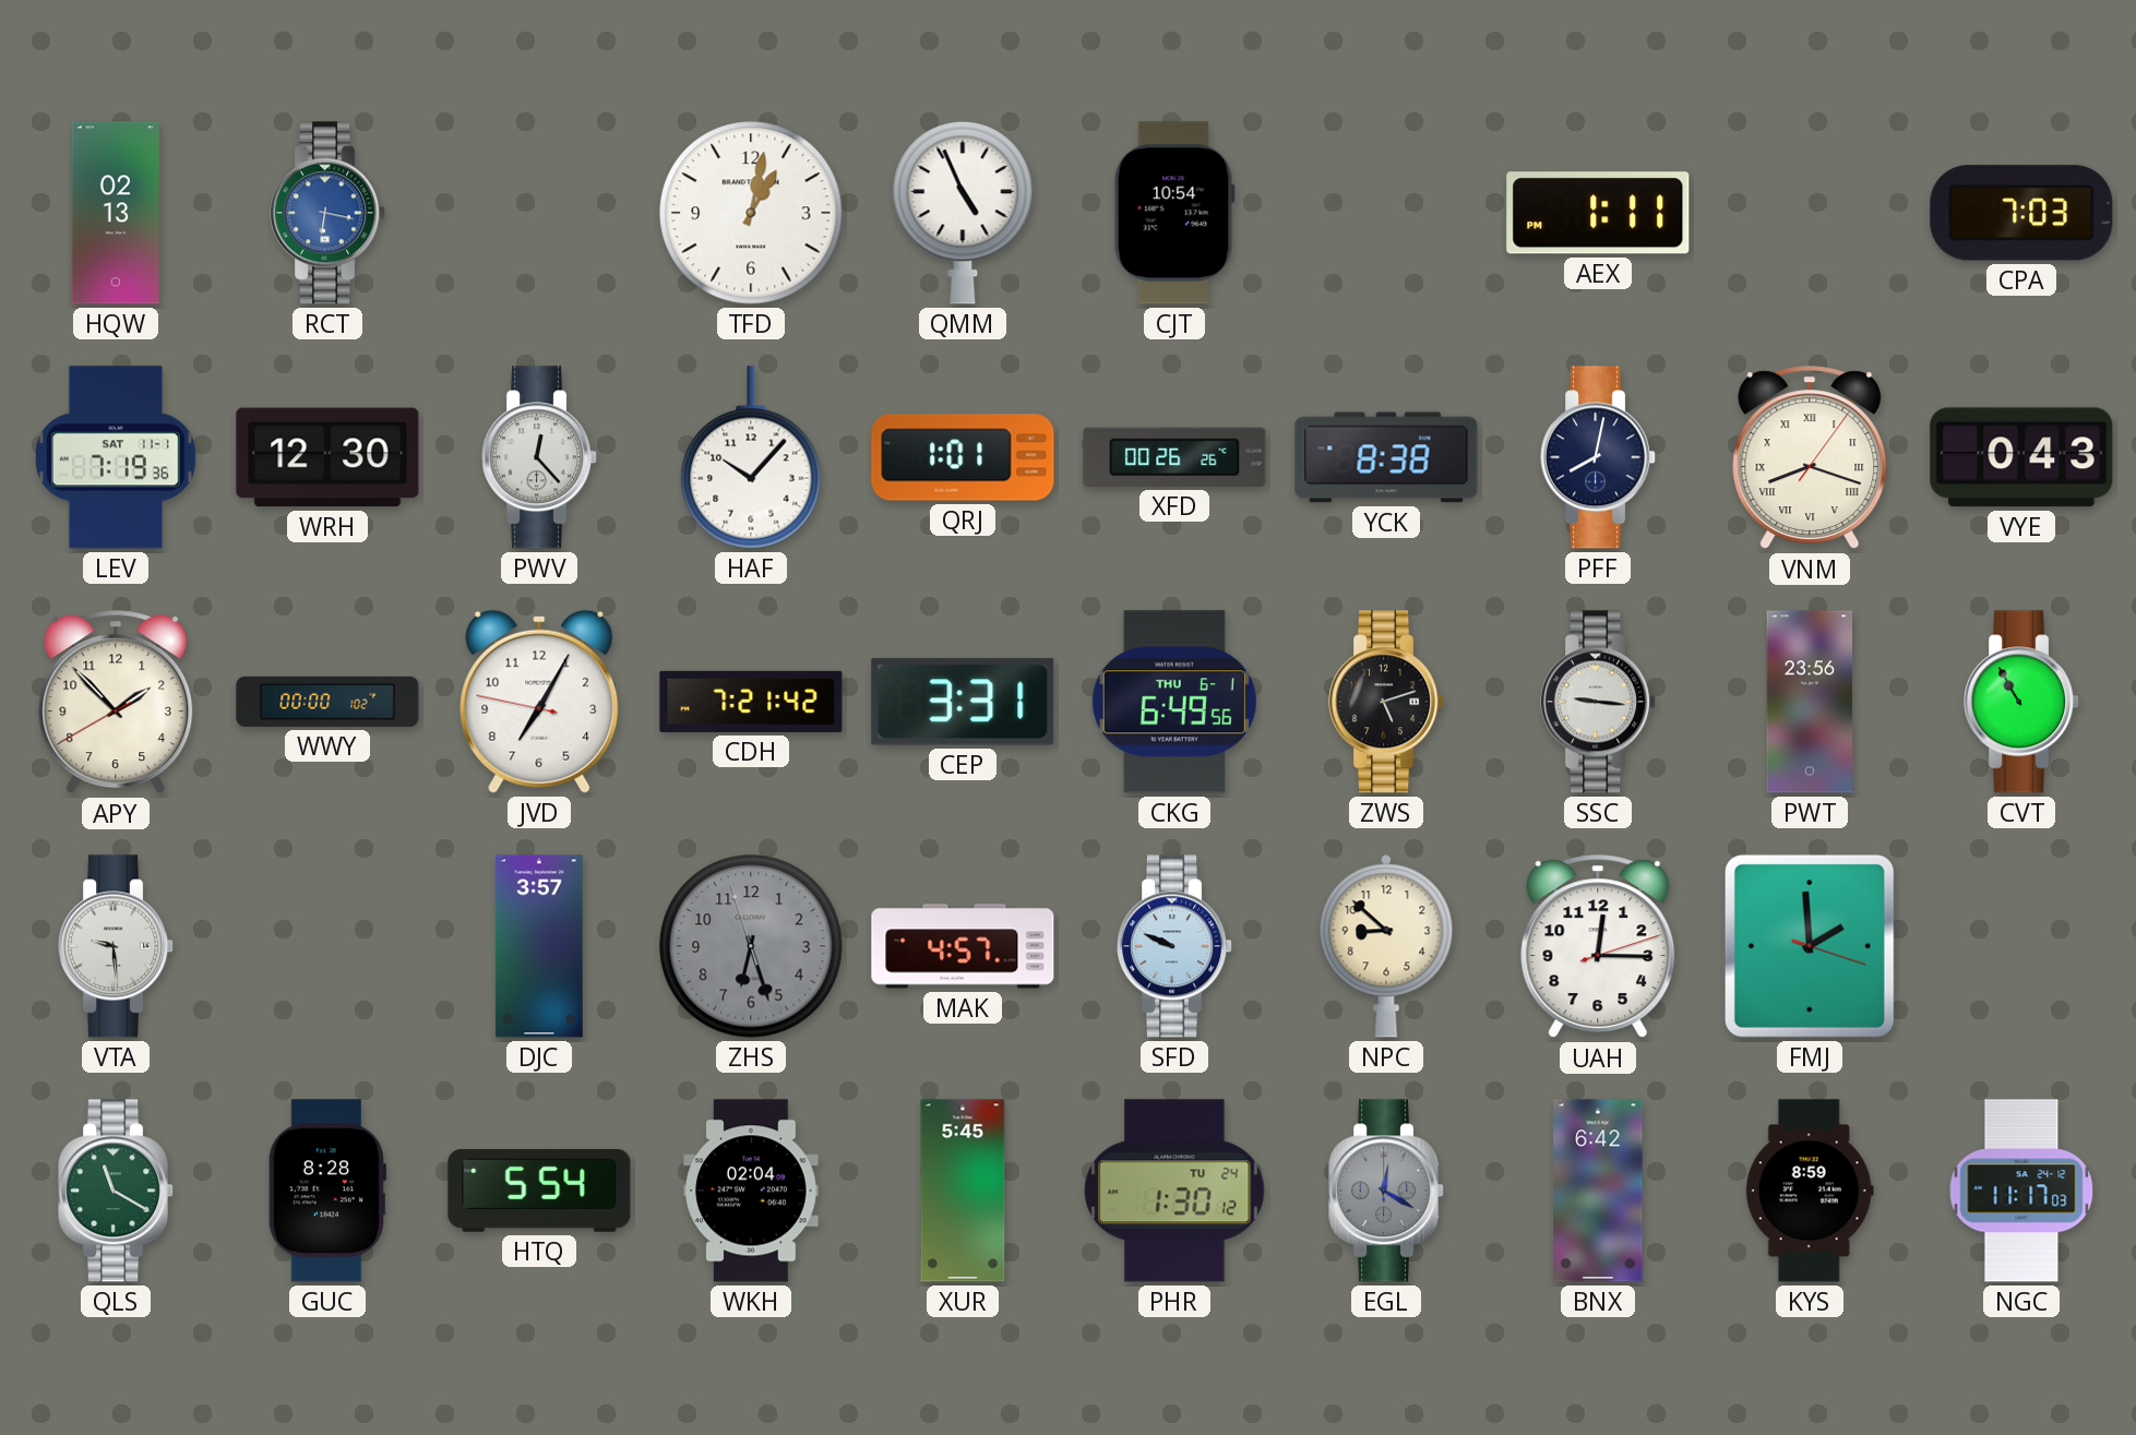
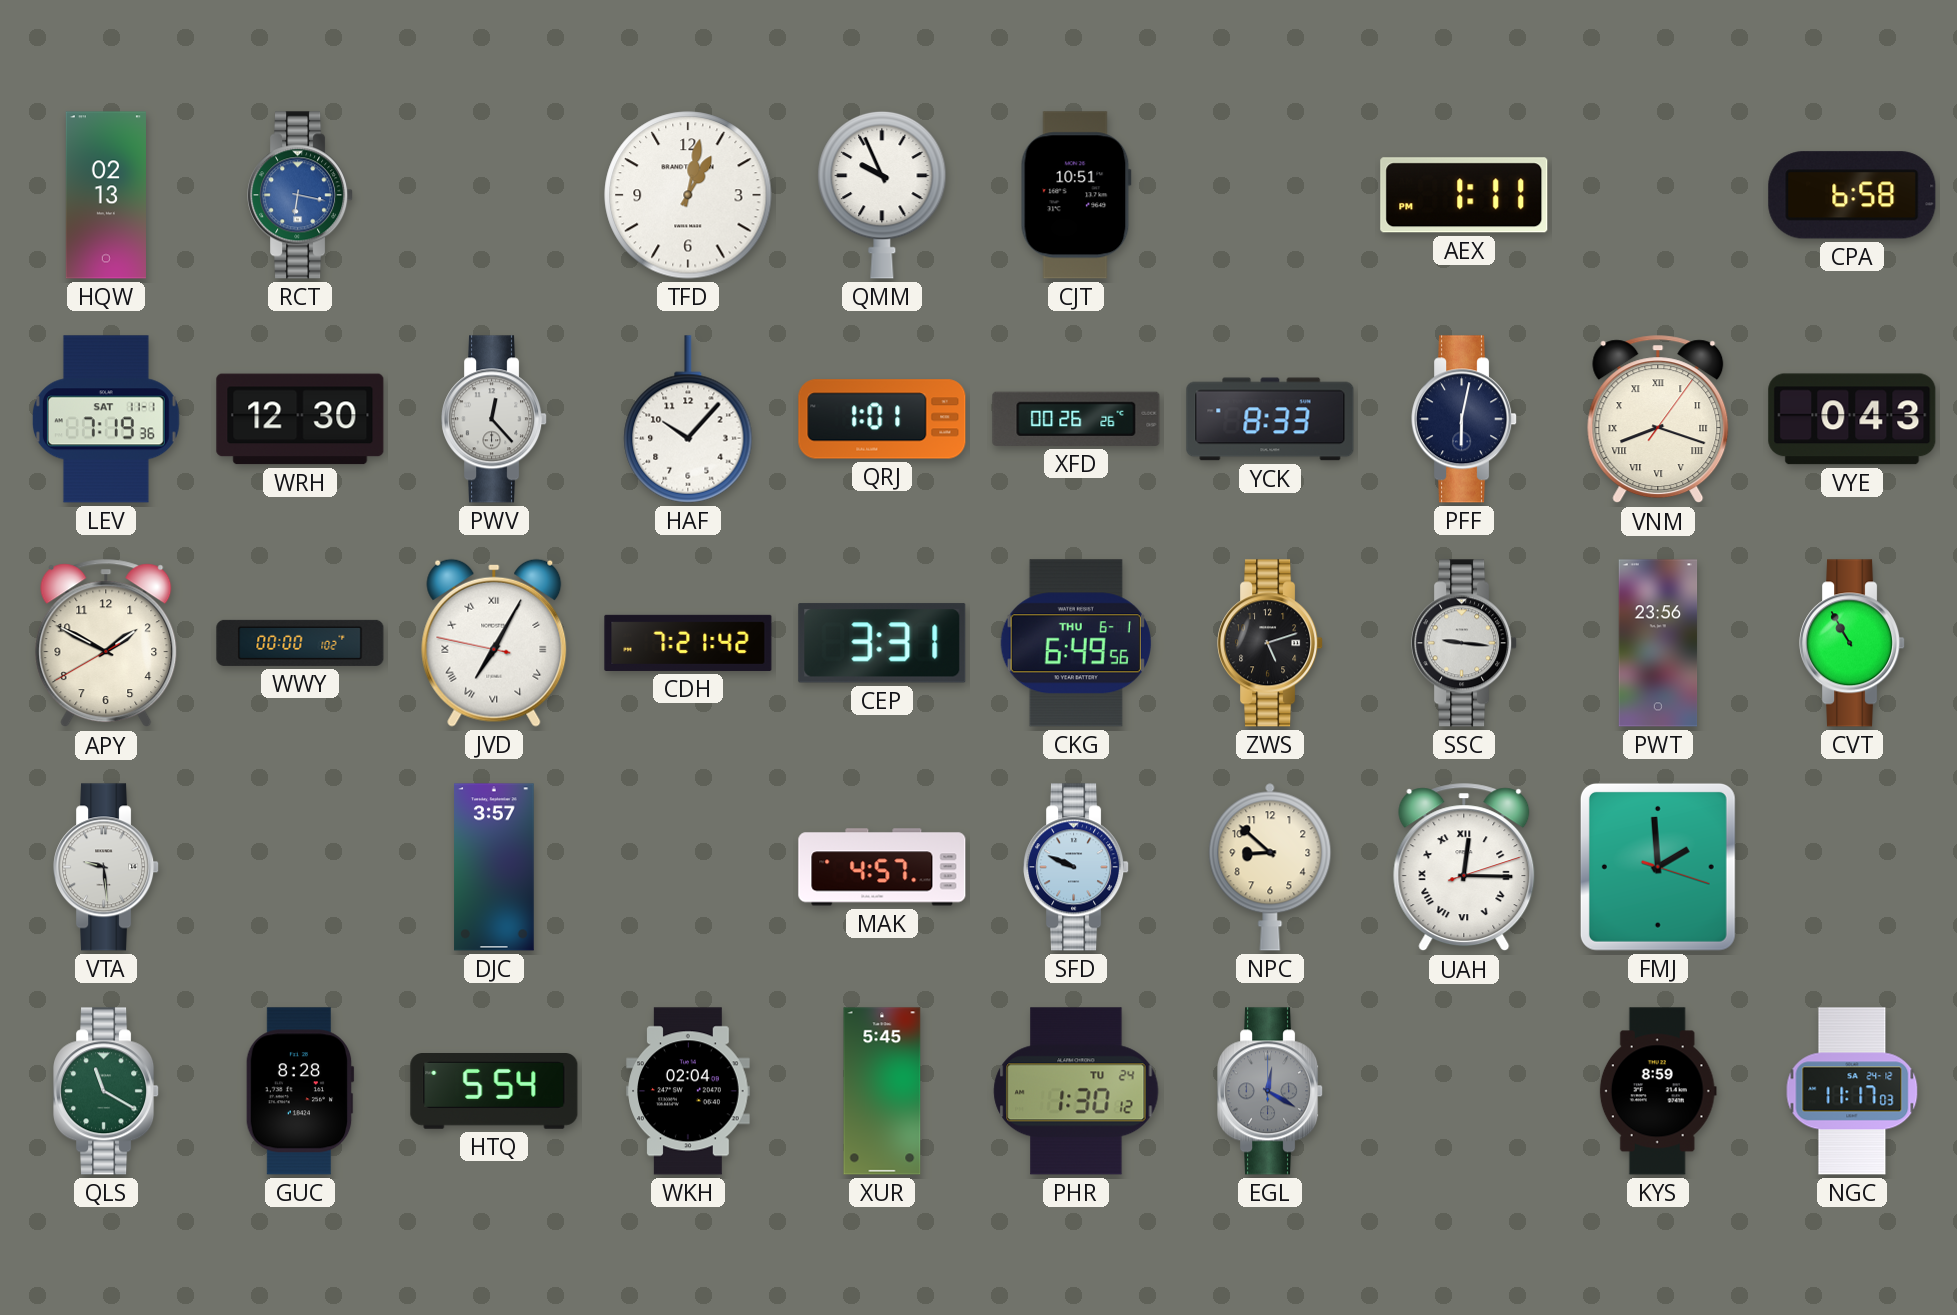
QMM: 4:56 -> 9:56 (882, 195)
CJT: 10:54 -> 10:51 (1076, 195)
CPA: 7:03 -> 6:58 (1852, 195)
YCK: 8:38 -> 8:33 (1270, 419)
PFF: 8:02 -> 6:02 (1465, 419)
APY: 1:52 -> 1:49 (106, 644)
JVD numerals: Arabic -> Roman (494, 643)
ZHS: 6:26 -> none (751, 946)
UAH numerals: Arabic -> Roman (1464, 868)
BNX: 6:42 -> none (1598, 1191)
